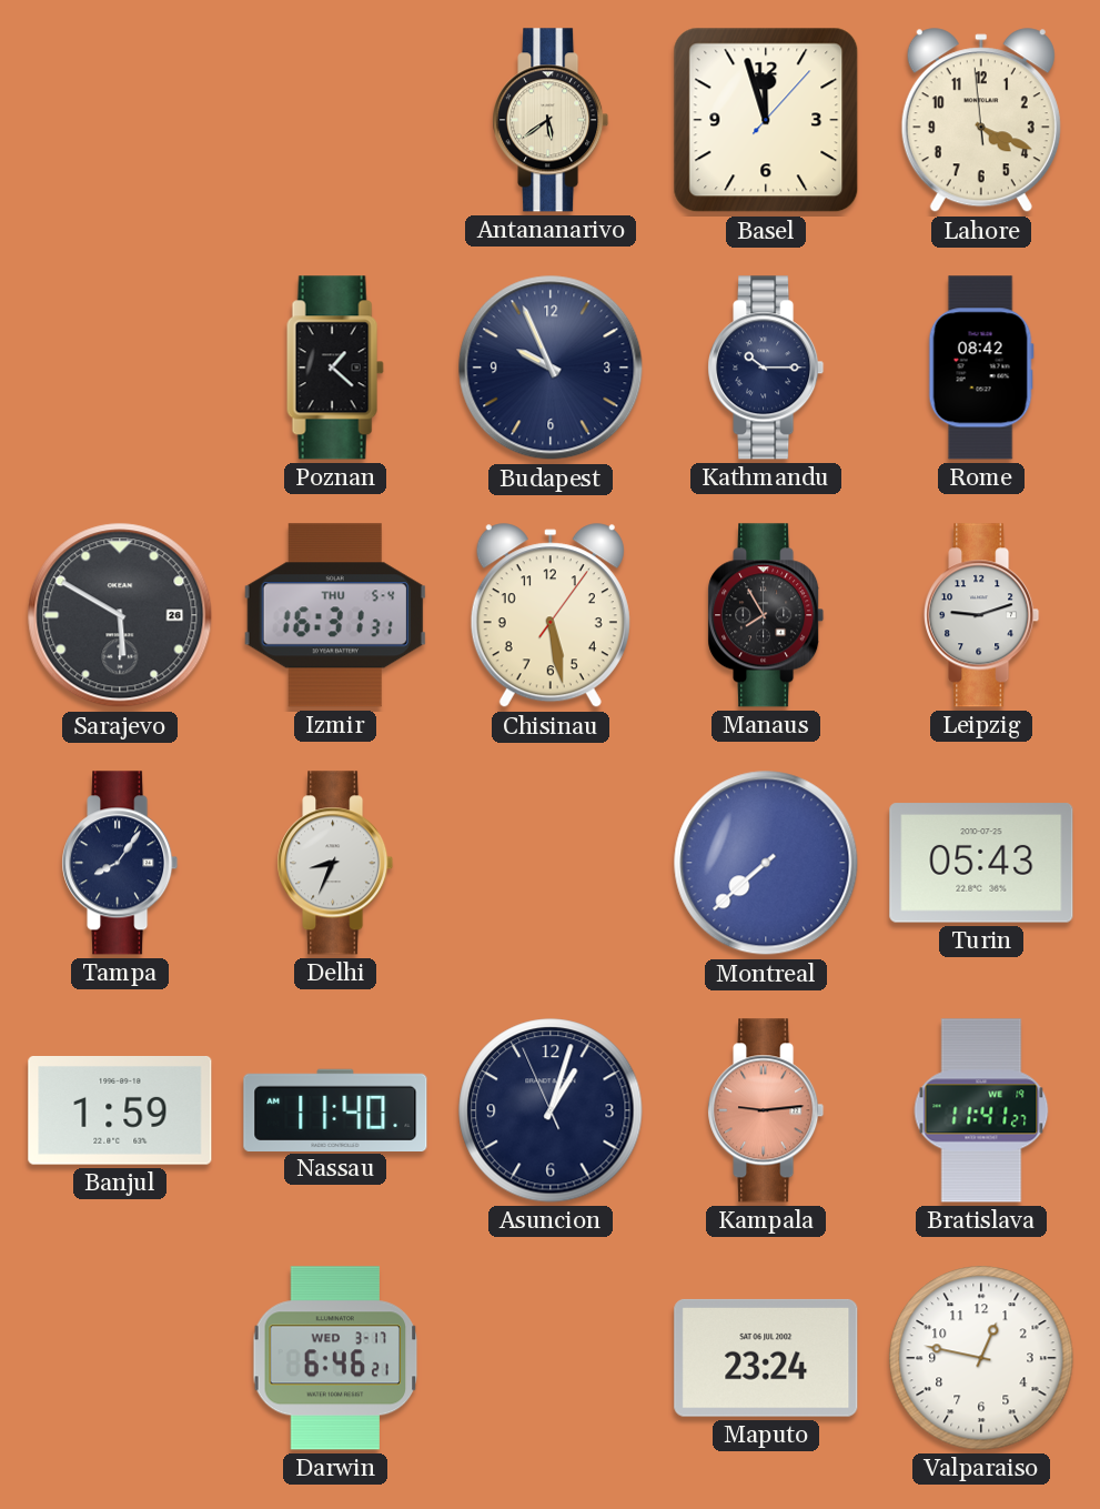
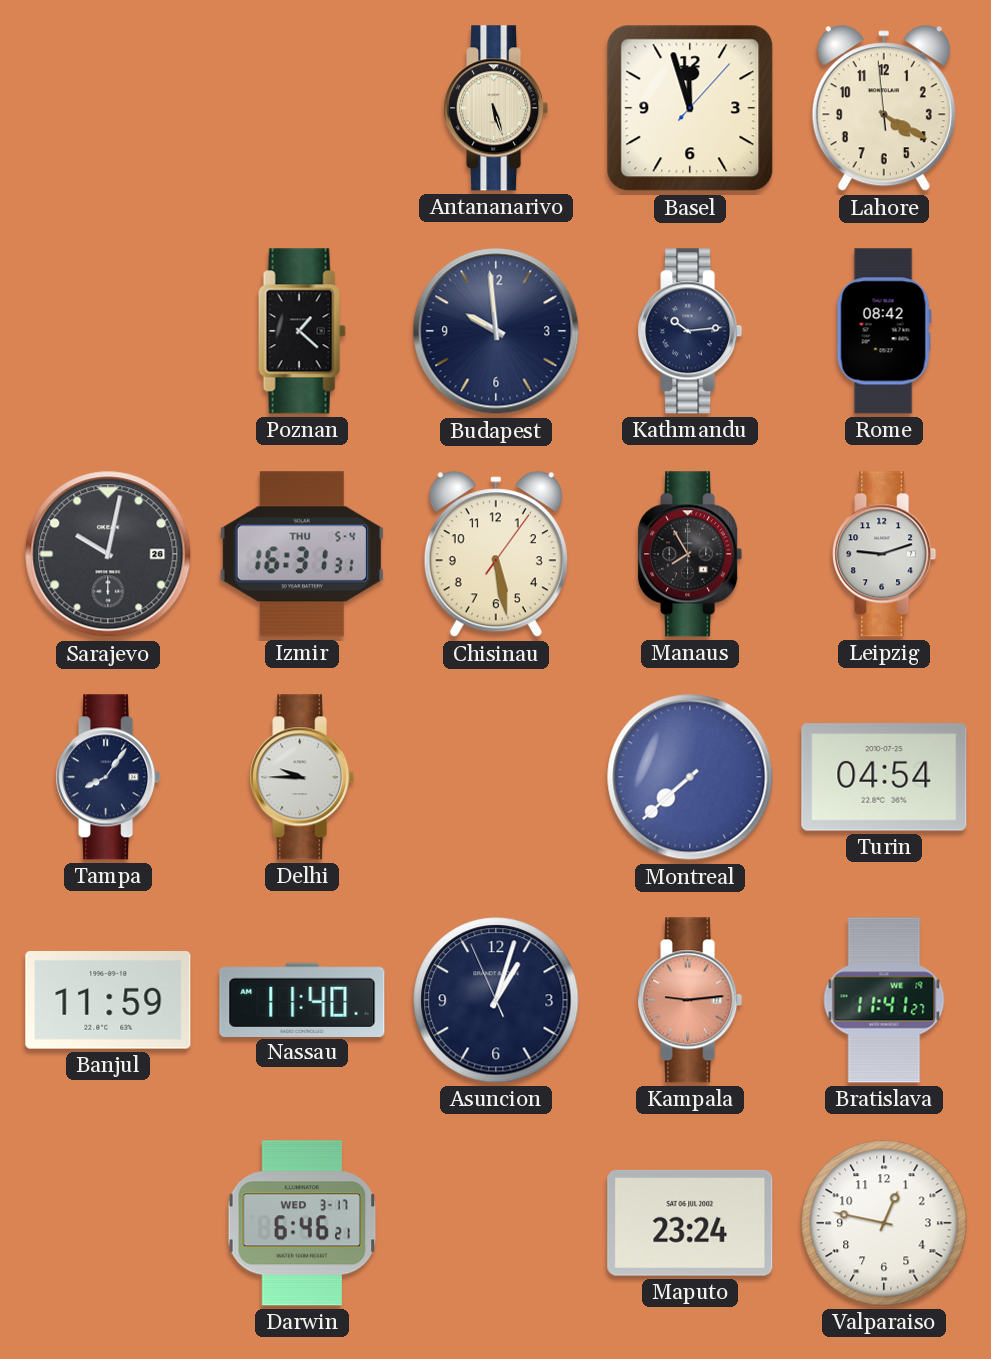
Antananarivo: 5:39 -> 5:27 (496, 108)
Lahore: 4:18 -> 4:19 (884, 109)
Budapest: 9:56 -> 9:59 (496, 331)
Kathmandu: 10:15 -> 10:14 (690, 331)
Sarajevo: 5:50 -> 10:02 (108, 554)
Delhi: 8:34 -> 9:45 (302, 777)
Turin: 05:43 -> 04:54 (884, 777)
Banjul: 1:59 -> 11:59 (108, 1001)
